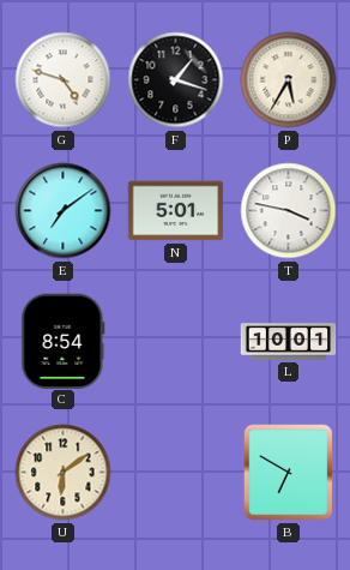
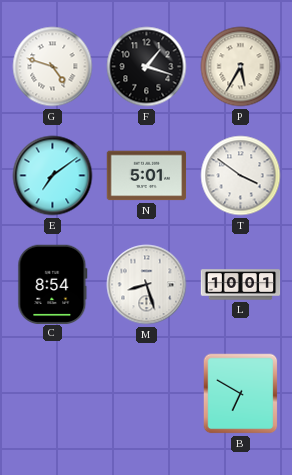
T: 3:47 -> 3:51 (241, 176)
M: none -> 8:27 (147, 285)
U: 6:09 -> none (64, 473)
